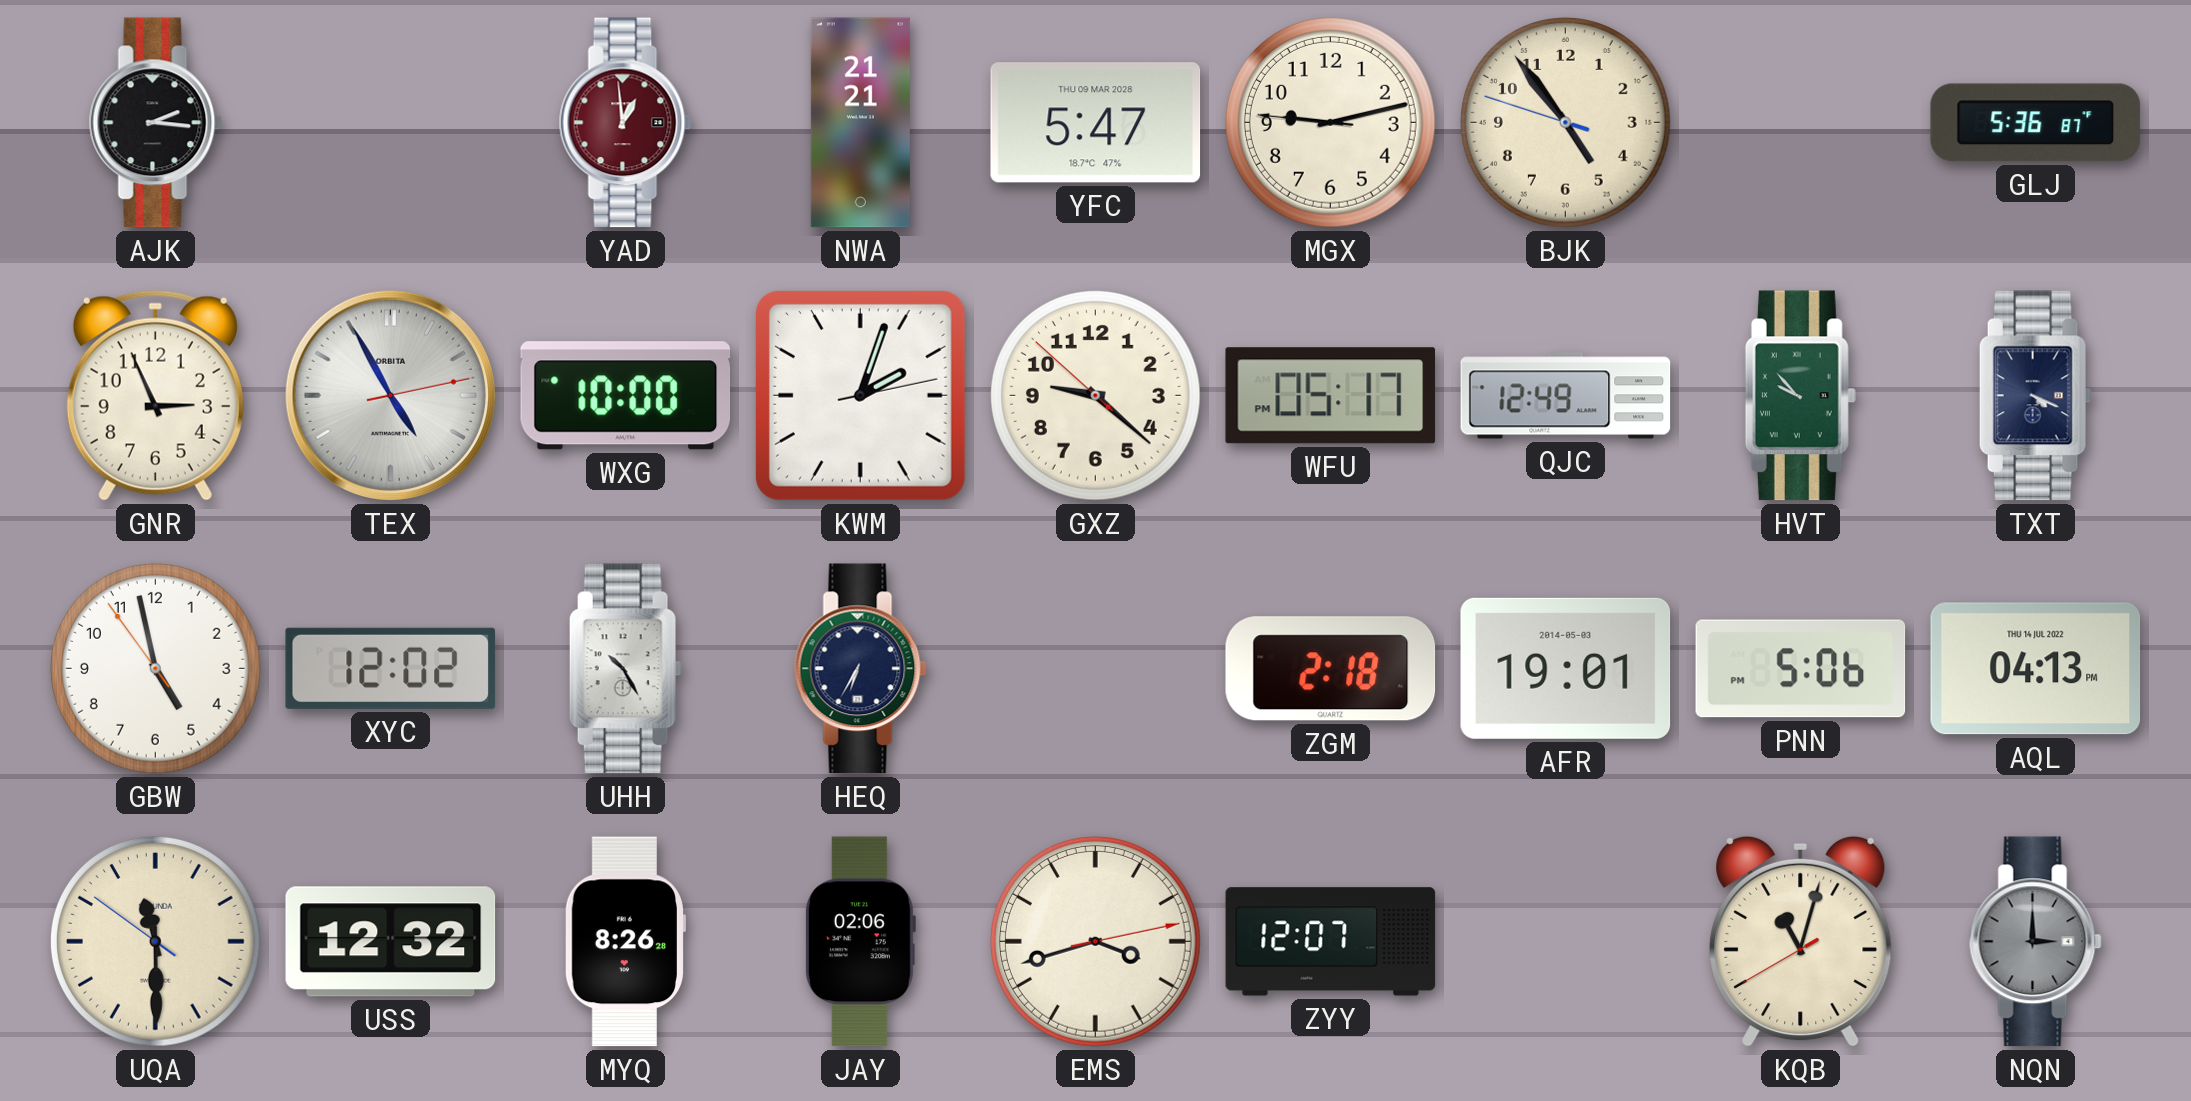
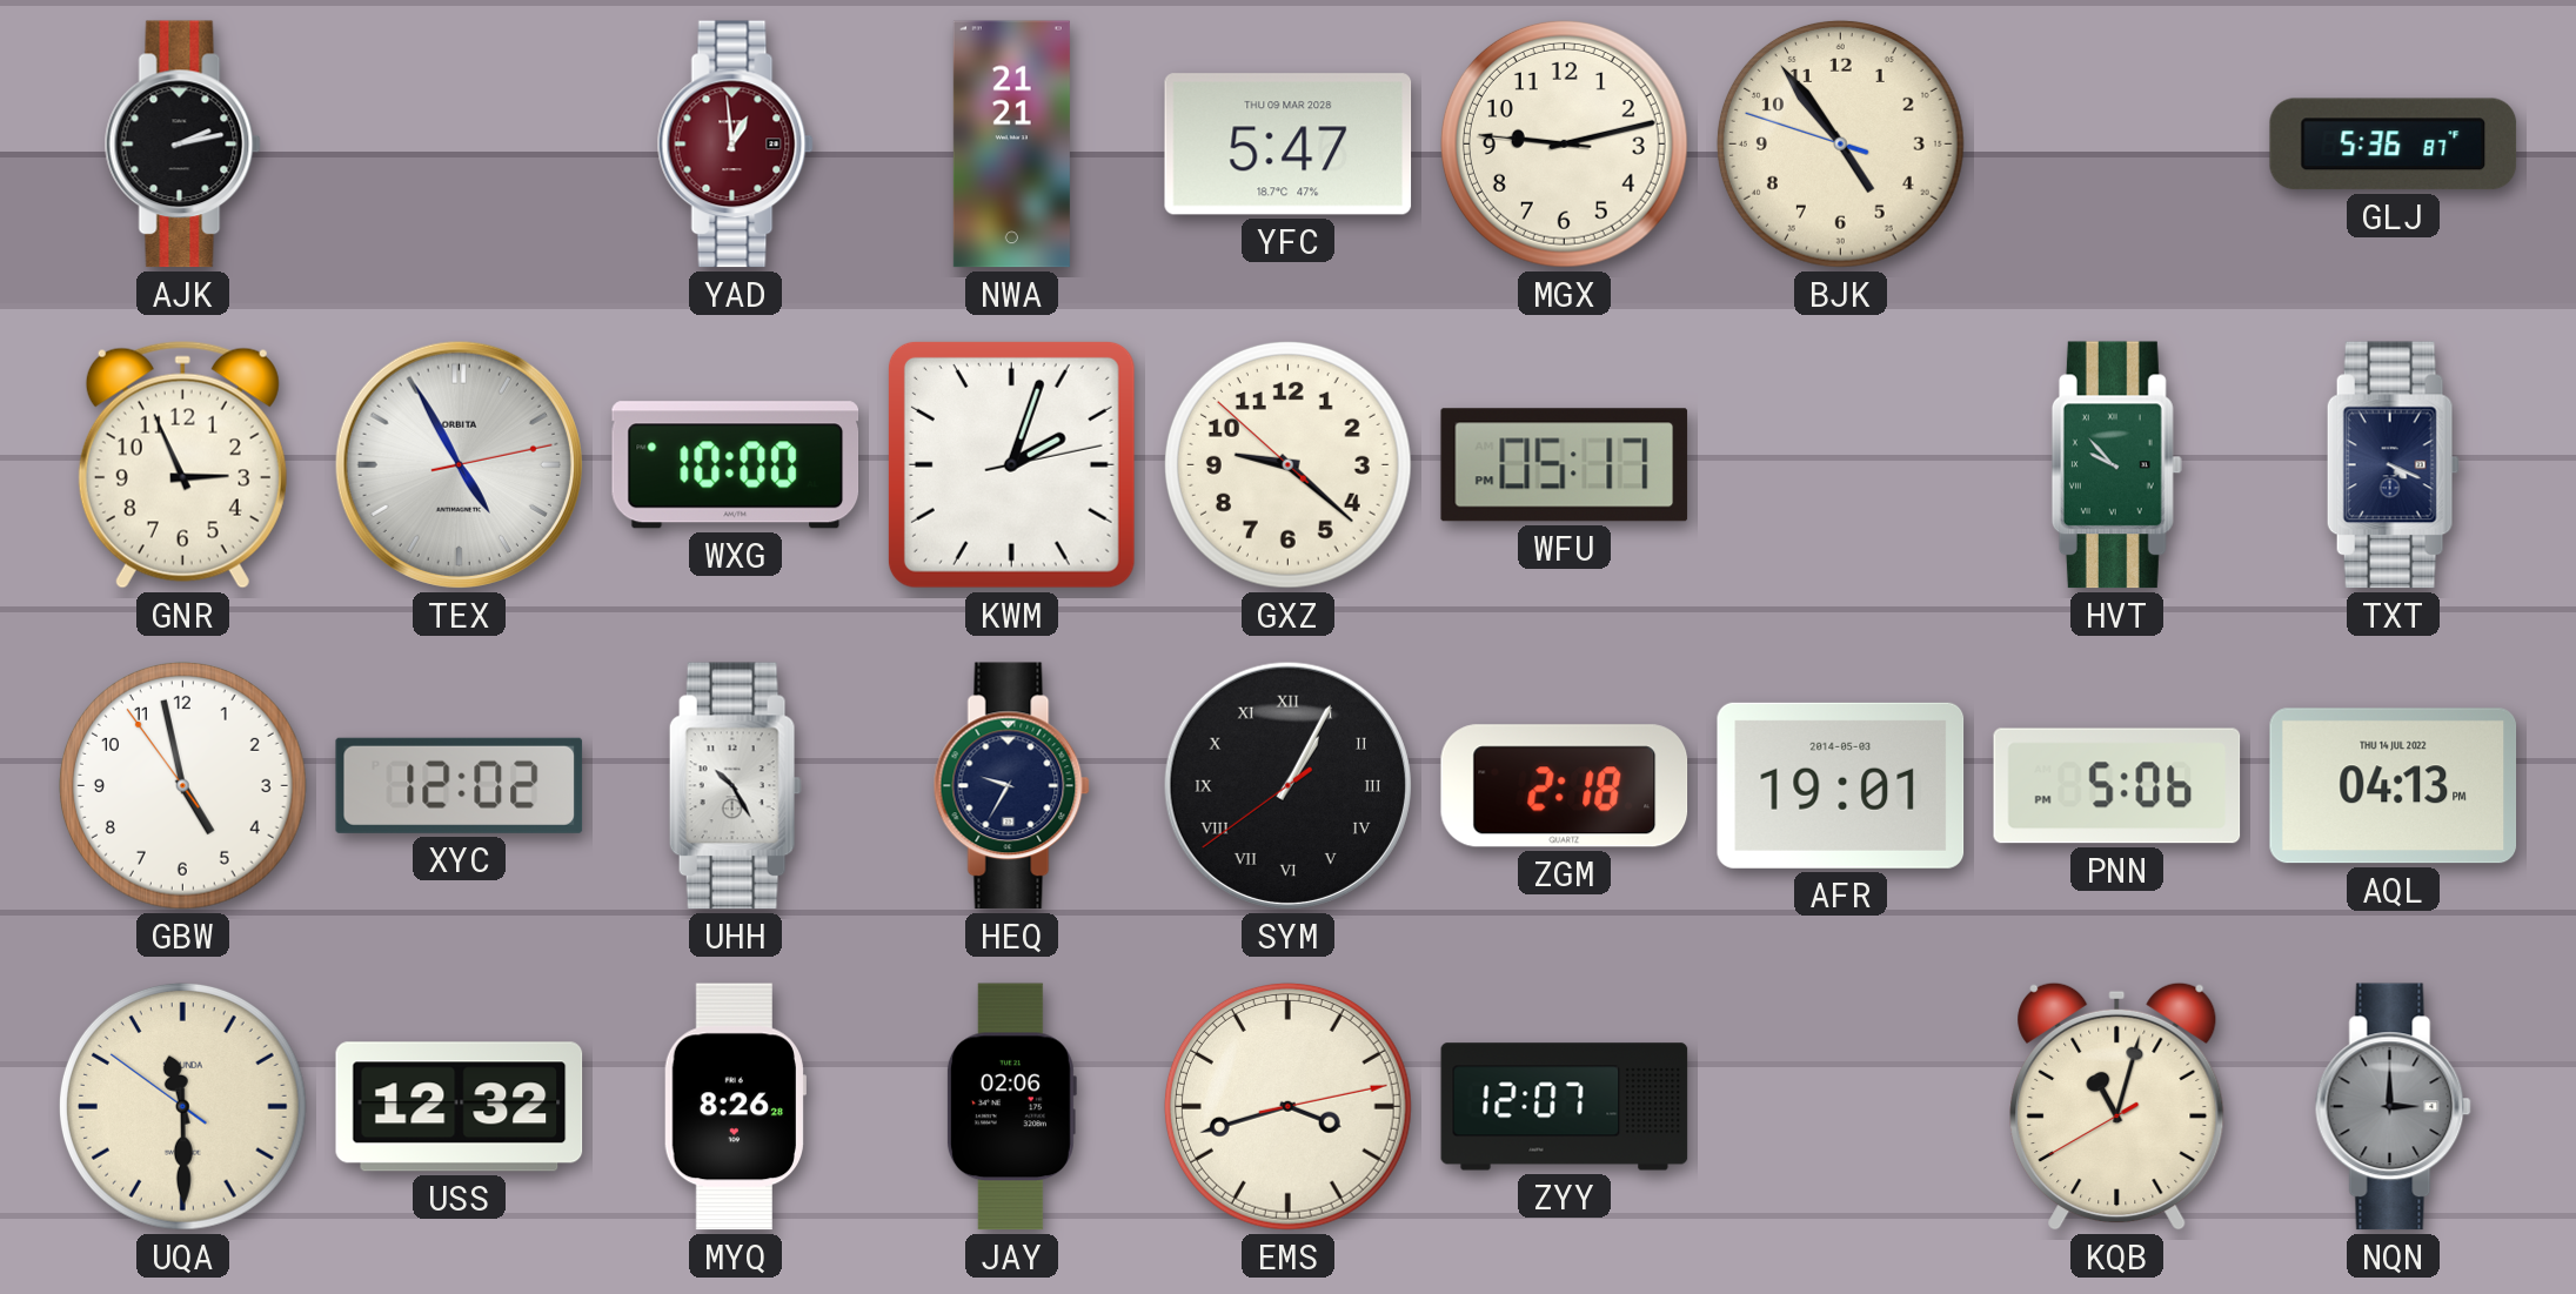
AJK: 2:16 -> 2:13 (182, 145)
QJC: 12:49 -> none (1566, 396)
HEQ: 6:35 -> 9:35 (1011, 786)
SYM: none -> 1:04 (1287, 785)
